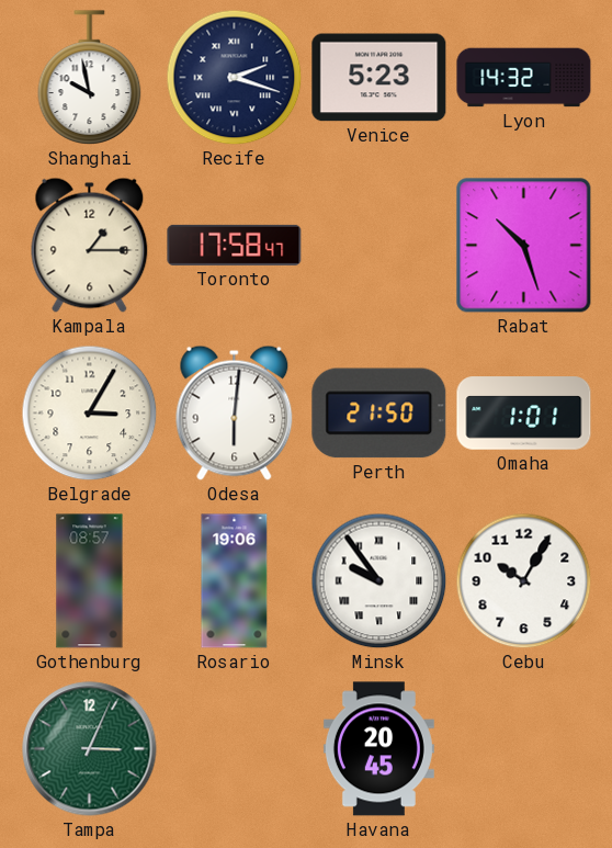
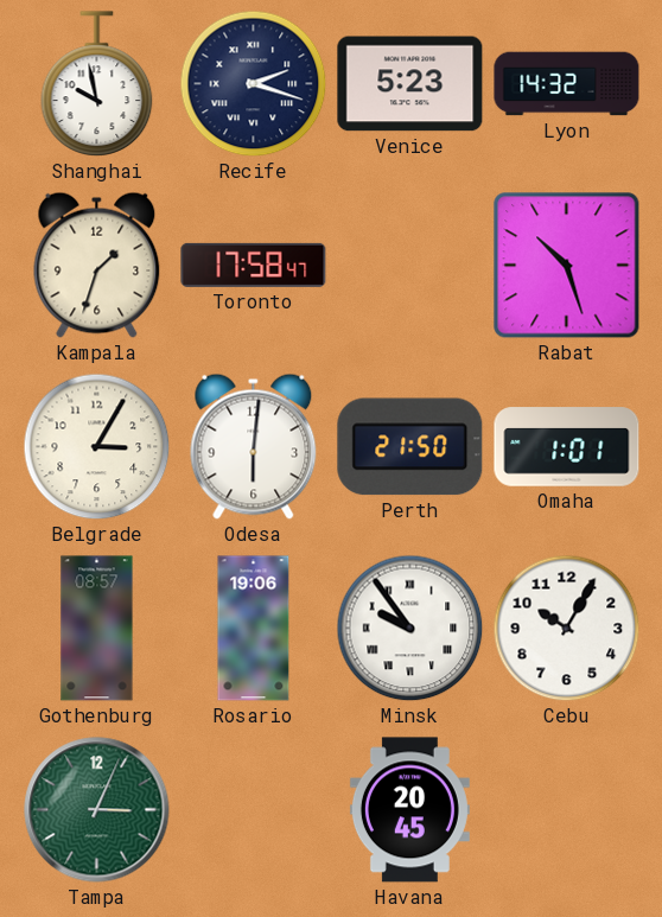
Kampala: 1:15 -> 1:33 (97, 265)
